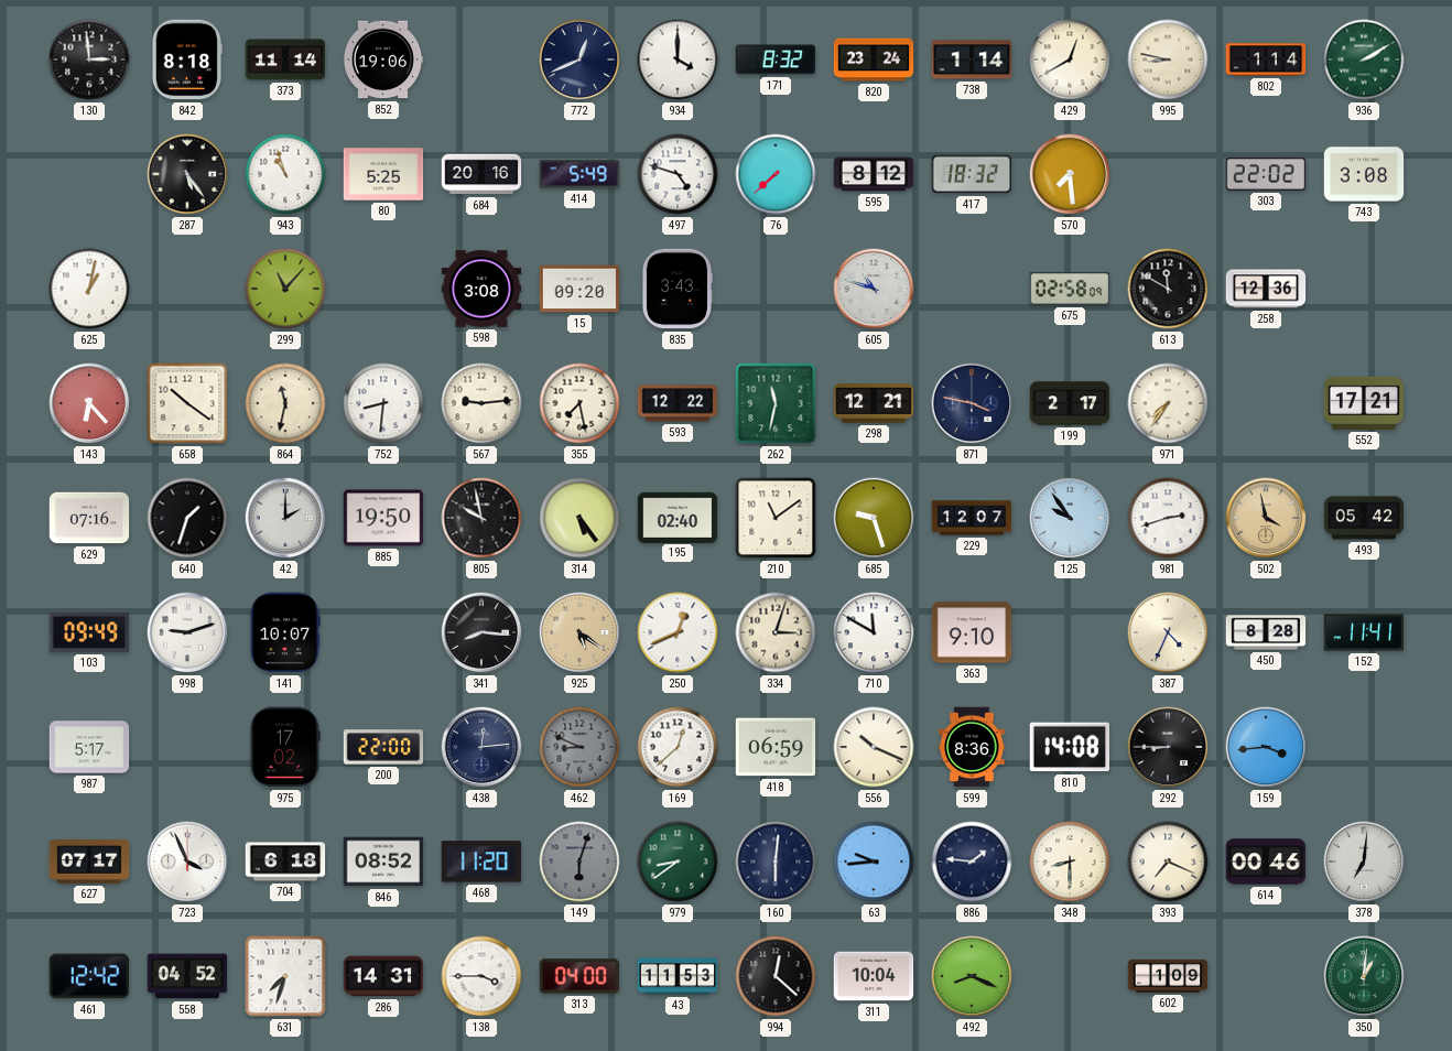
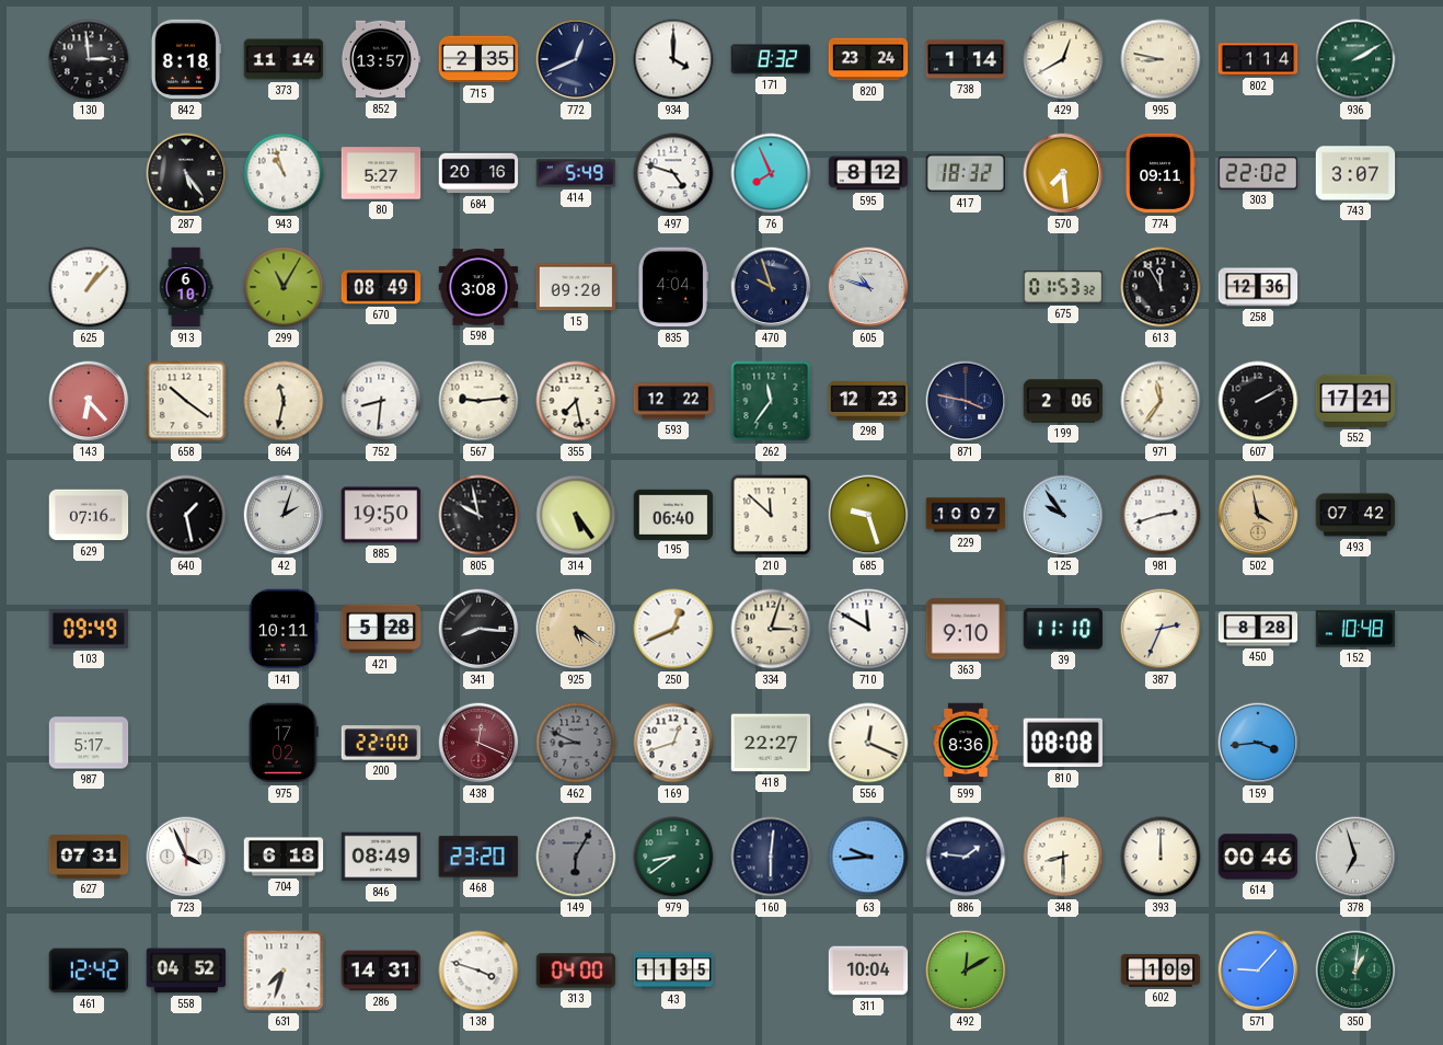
852: 19:06 -> 13:57 (381, 59)
715: none -> 2:35 (478, 59)
80: 5:25 -> 5:27 (381, 173)
76: 7:38 -> 7:56 (771, 173)
774: none -> 09:11 (1161, 173)
743: 3:08 -> 3:07 (1355, 173)
625: 1:02 -> 1:07 (89, 287)
913: none -> 6:10 (186, 287)
299: 11:07 -> 11:05 (284, 287)
670: none -> 08:49 (381, 287)
835: 3:43 -> 4:04 (672, 287)
470: none -> 9:57 (771, 287)
675: 02:58 -> 01:53 (1063, 287)
613: 11:50 -> 11:55 (1161, 287)
262: 11:32 -> 11:36 (771, 401)
298: 12:21 -> 12:23 (868, 402)
199: 2:17 -> 2:06 (1063, 401)
971: 7:36 -> 11:36 (1161, 401)
607: none -> 2:10 (1258, 401)
640: 1:33 -> 1:28 (186, 515)
42: 2:00 -> 2:03 (284, 515)
195: 02:40 -> 06:40 (673, 514)
210: 11:09 -> 11:52 (771, 515)
229: 12:07 -> 10:07 (966, 515)
493: 05:42 -> 07:42 (1355, 515)
998: 9:12 -> none (187, 632)
141: 10:07 -> 10:11 (284, 629)
421: none -> 5:28 (381, 629)
39: none -> 11:10 (1063, 629)
387: 4:34 -> 2:34 (1161, 629)
152: 11:41 -> 10:48 (1355, 629)
438: 12:14 -> 12:19 (478, 743)
438 dial: navy -> burgundy (478, 743)
169: 12:38 -> 12:42 (673, 743)
418: 06:59 -> 22:27 (771, 743)
556: 10:19 -> 12:19 (868, 743)
810: 14:08 -> 08:08 (1062, 743)
292: 8:45 -> none (1168, 747)
627: 07:17 -> 07:31 (89, 857)
846: 08:52 -> 08:49 (381, 857)
468: 11:20 -> 23:20 (477, 857)
149: 6:03 -> 6:05 (576, 857)
393: 7:19 -> 12:00 (1161, 857)
378: 7:01 -> 6:57 (1355, 857)
138: 3:45 -> 3:48 (478, 971)
43: 11:53 -> 11:35 (673, 971)
994: 12:22 -> none (776, 976)
492: 8:19 -> 12:10 (966, 971)
571: none -> 9:07 (1258, 971)
